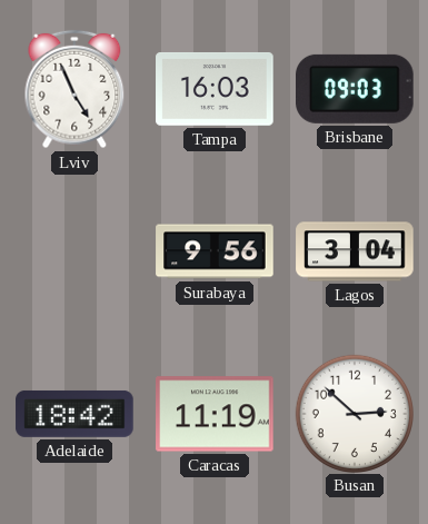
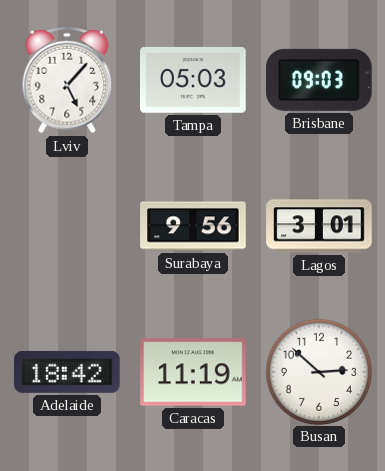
Lviv: 4:56 -> 5:07 (67, 80)
Tampa: 16:03 -> 05:03 (193, 80)
Lagos: 3:04 -> 3:01 (319, 226)
